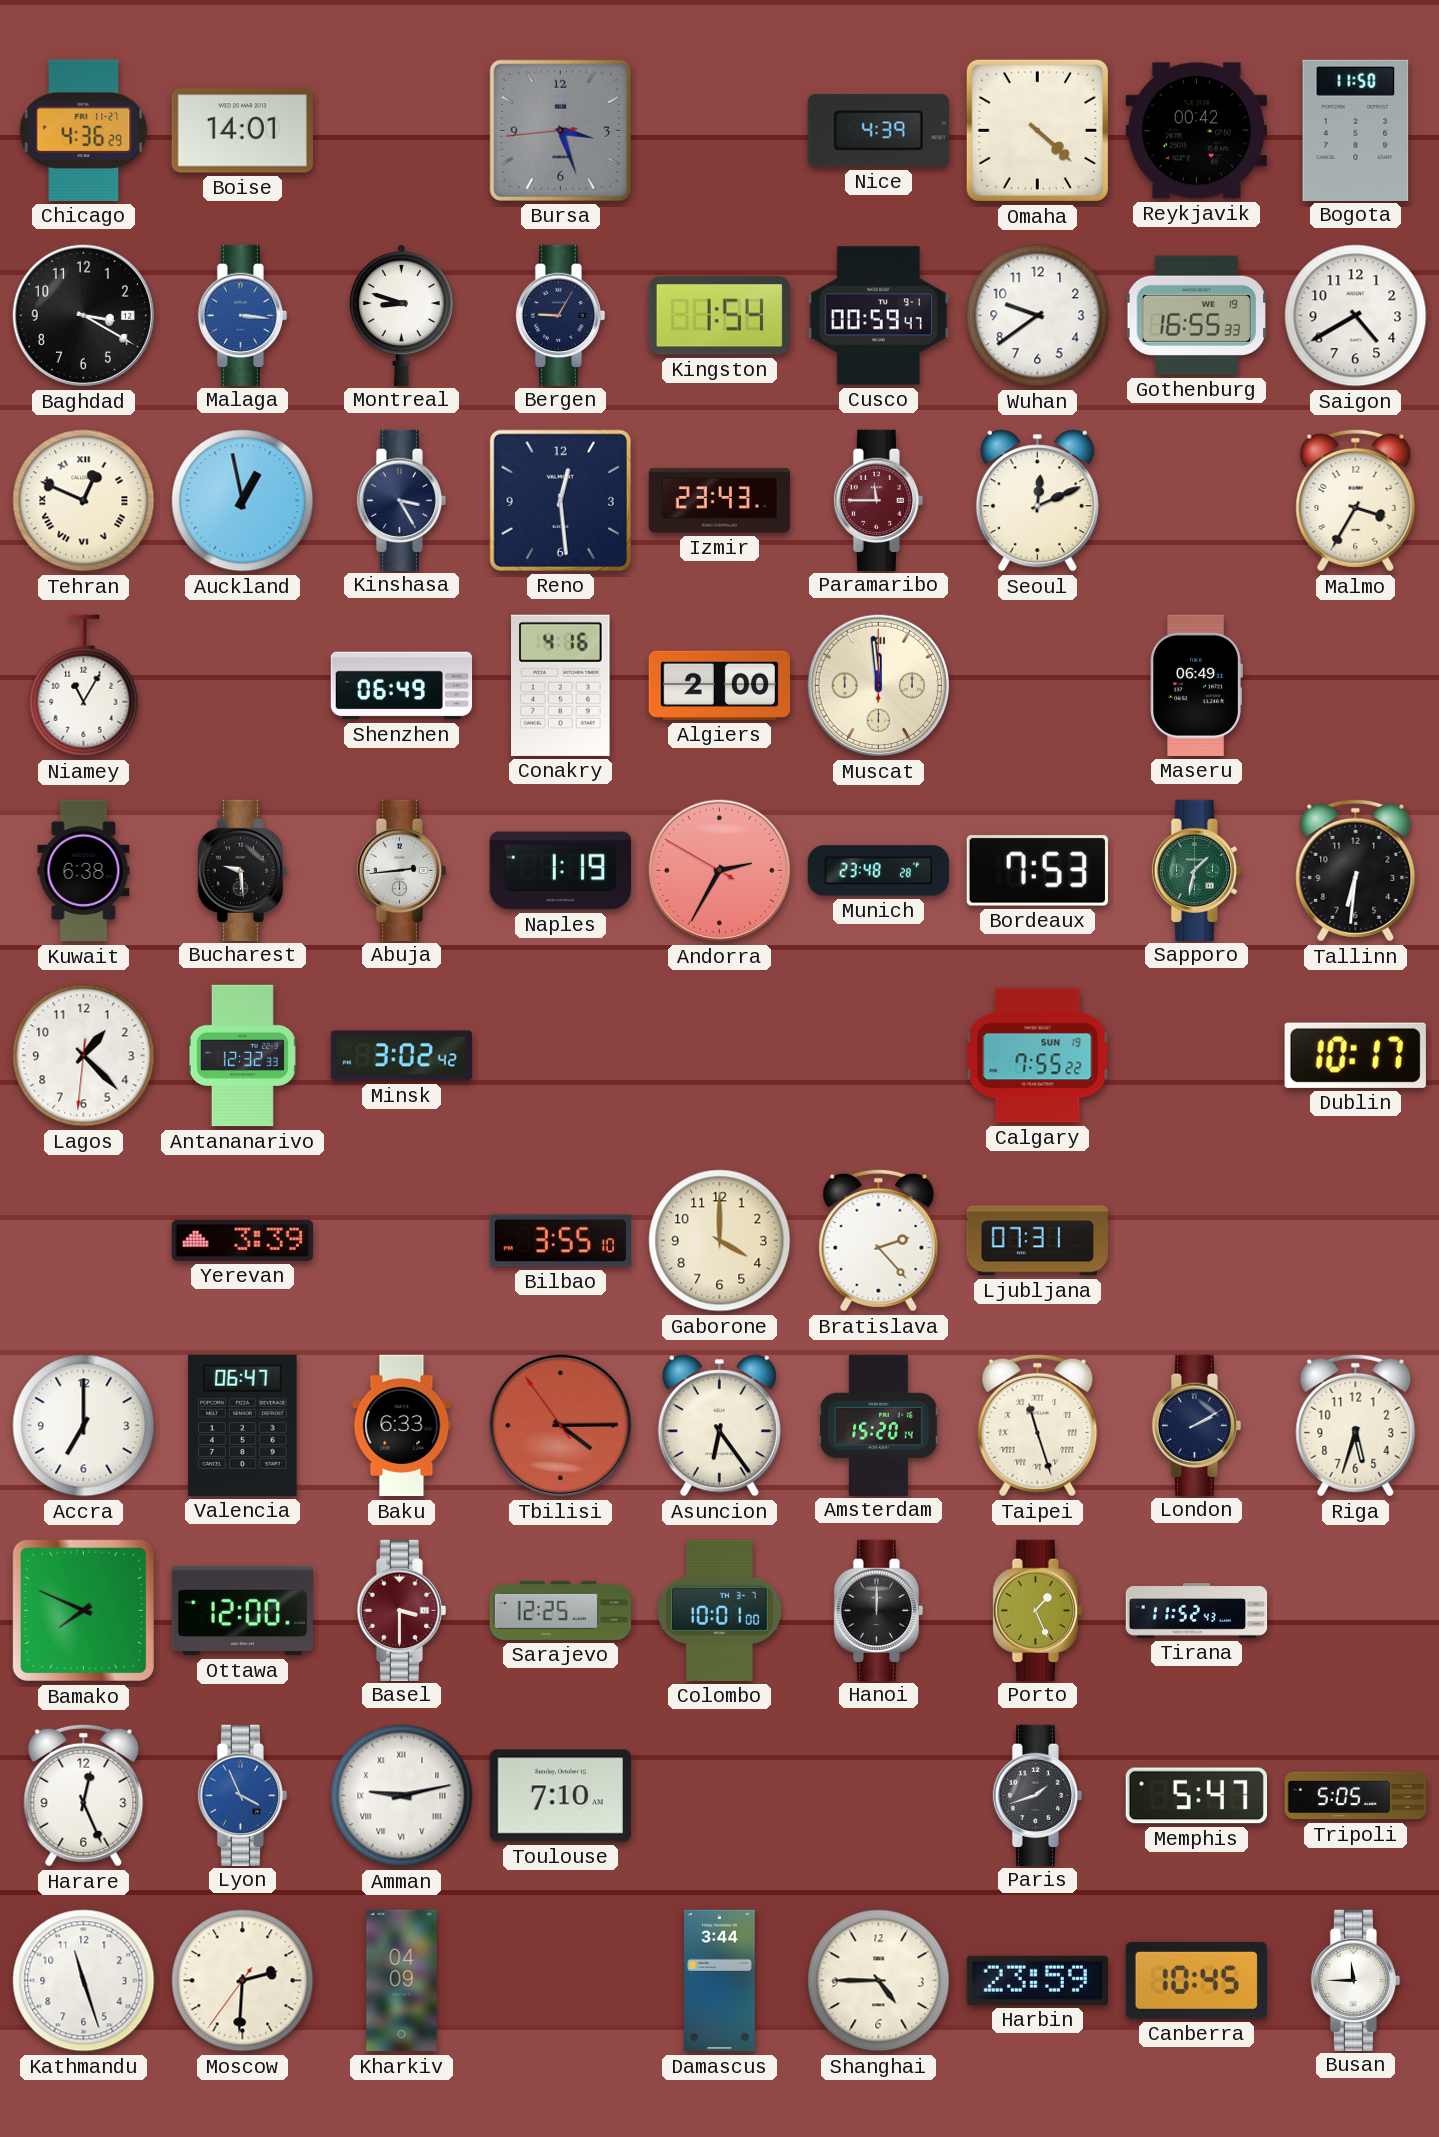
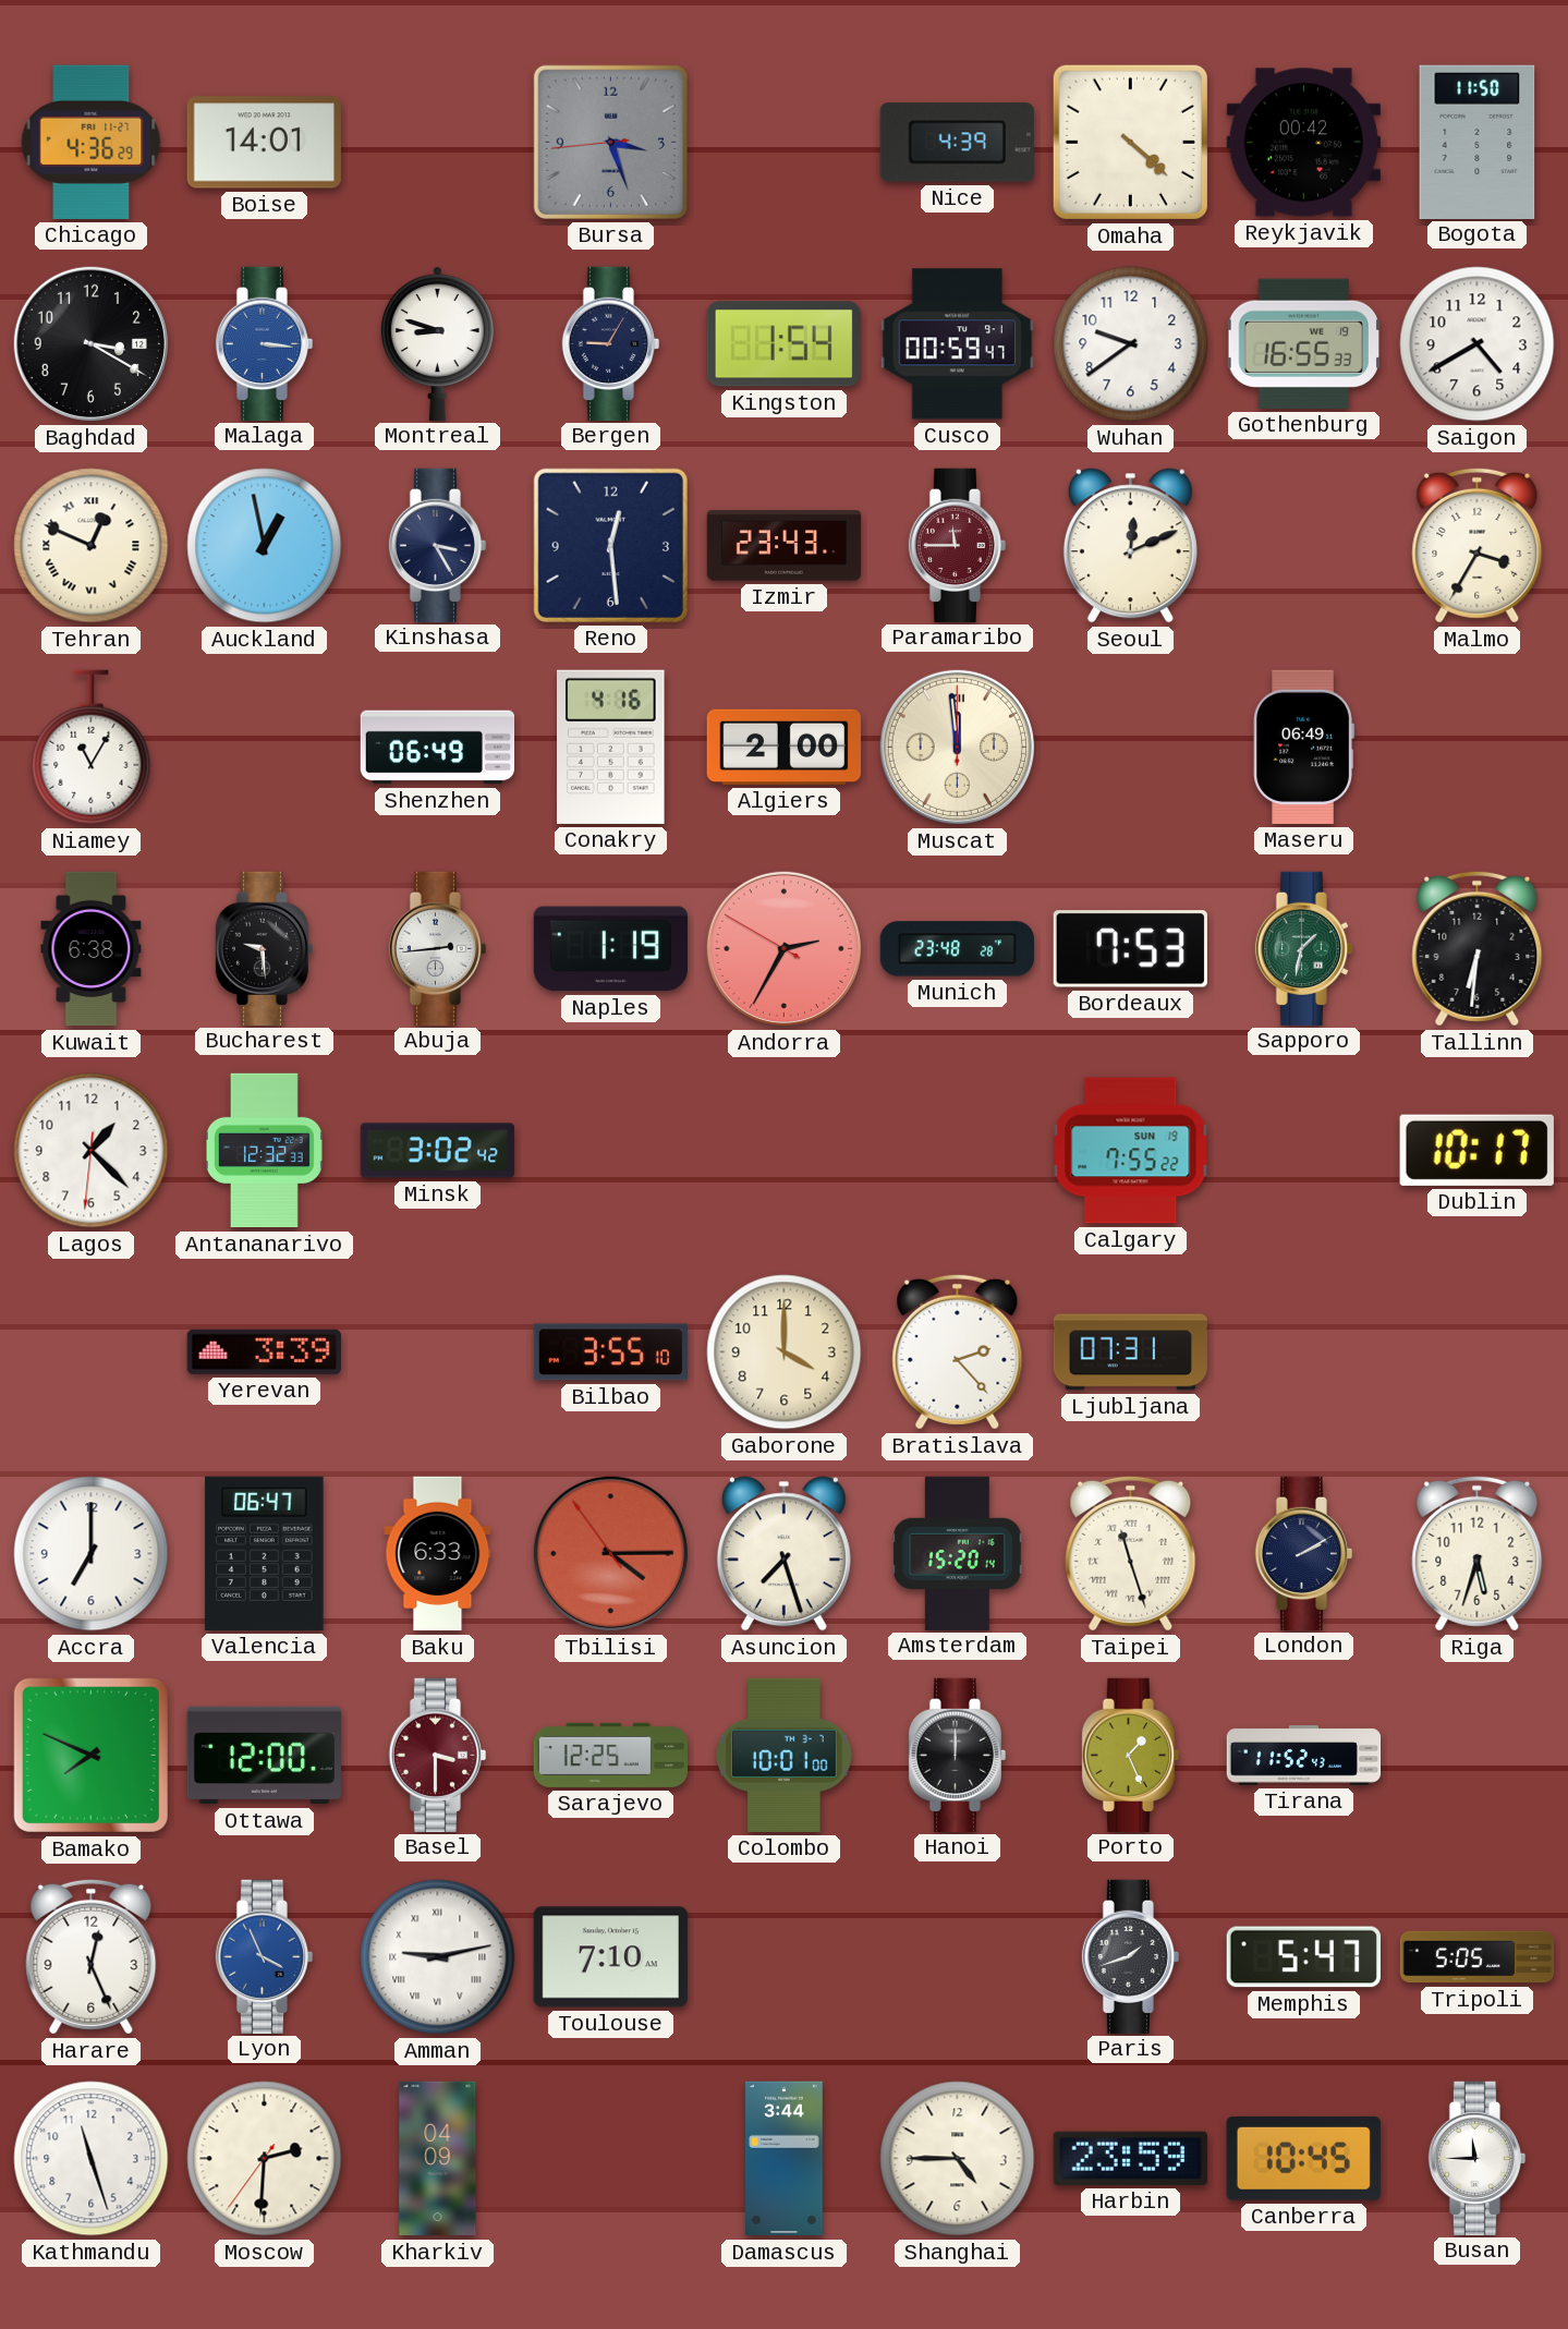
Asuncion: 6:24 -> 7:27 (783, 1554)
